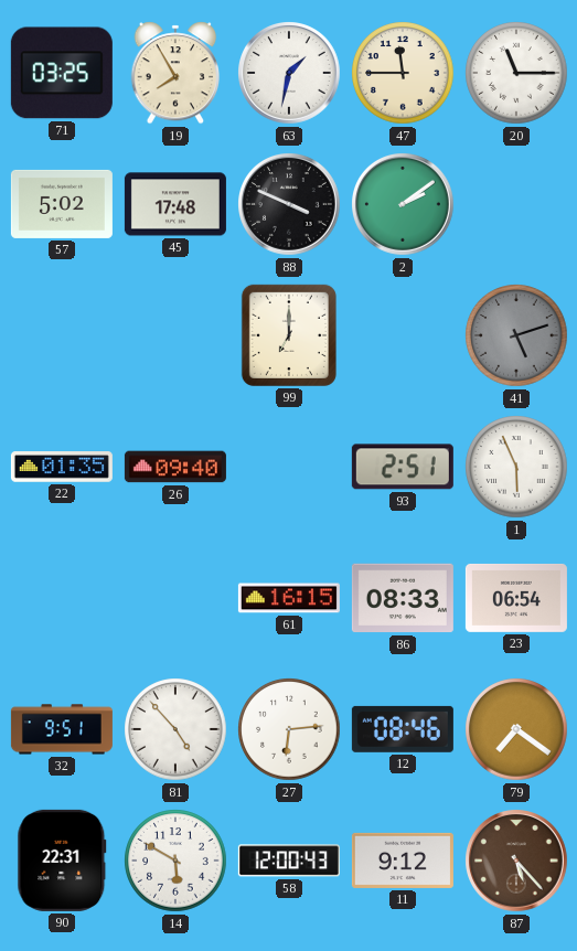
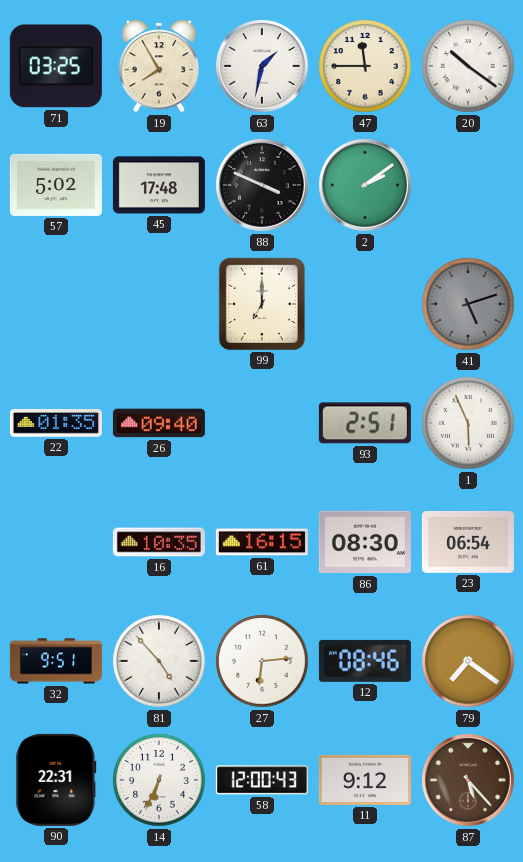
20: 11:15 -> 10:21 (468, 66)
16: none -> 10:35 (159, 542)
86: 08:33 -> 08:30 (365, 542)
14: 5:50 -> 6:34 (159, 780)
